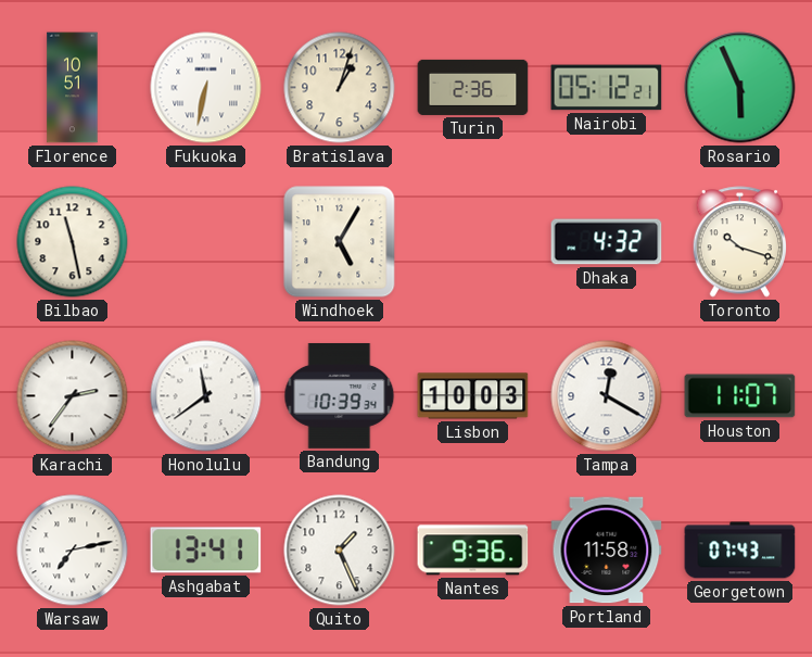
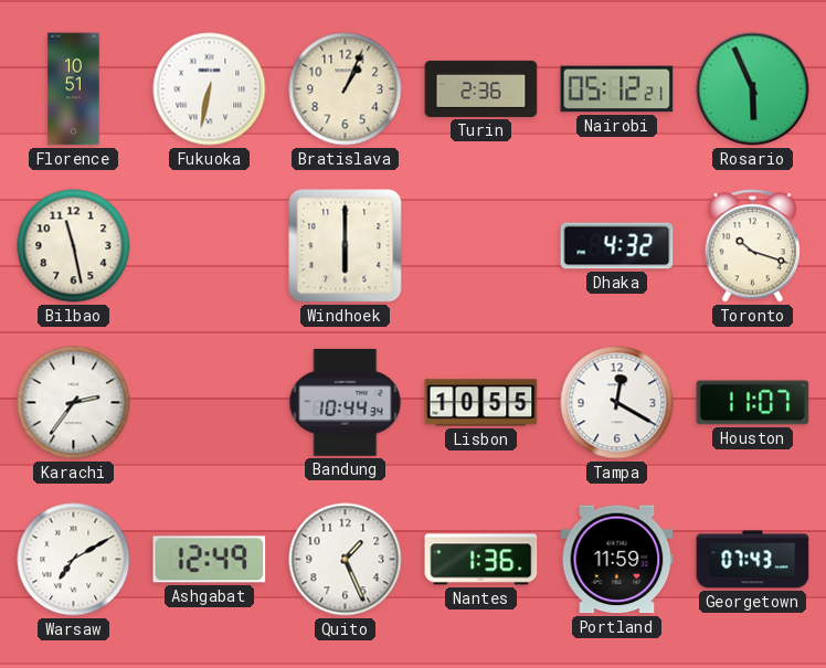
Bratislava: 1:03 -> 1:04 (346, 89)
Windhoek: 5:05 -> 6:00 (346, 246)
Honolulu: 11:39 -> none (206, 396)
Bandung: 10:39 -> 10:44 (346, 403)
Lisbon: 10:03 -> 10:55 (481, 403)
Warsaw: 7:13 -> 7:10 (74, 560)
Ashgabat: 13:41 -> 12:49 (210, 560)
Nantes: 9:36 -> 1:36 (481, 560)
Portland: 11:58 -> 11:59 (617, 560)
